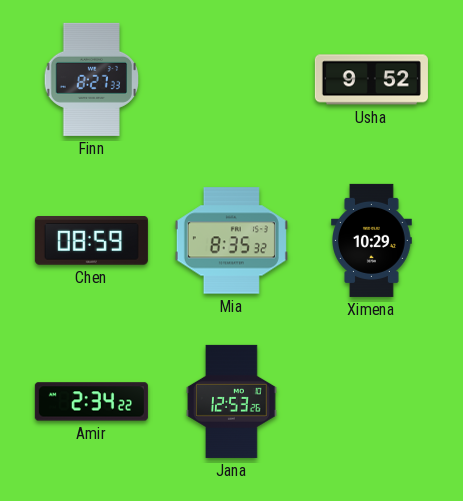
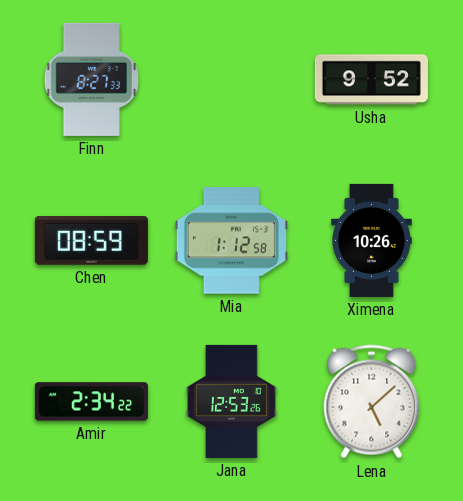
Mia: 8:35 -> 1:12 (231, 241)
Ximena: 10:29 -> 10:26 (372, 240)
Lena: none -> 5:08 (372, 402)
